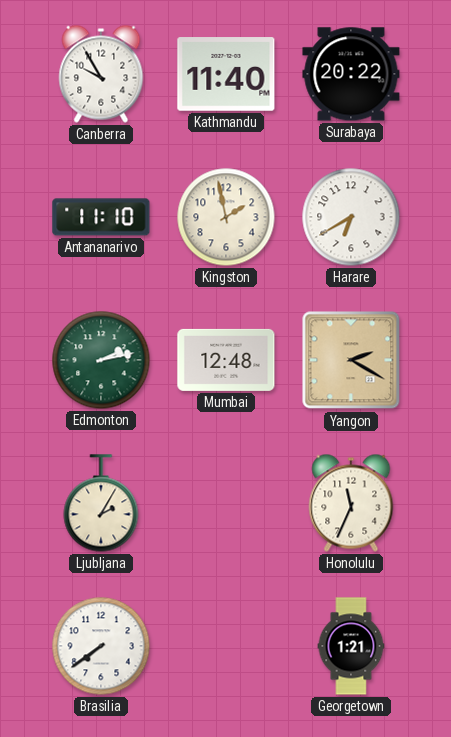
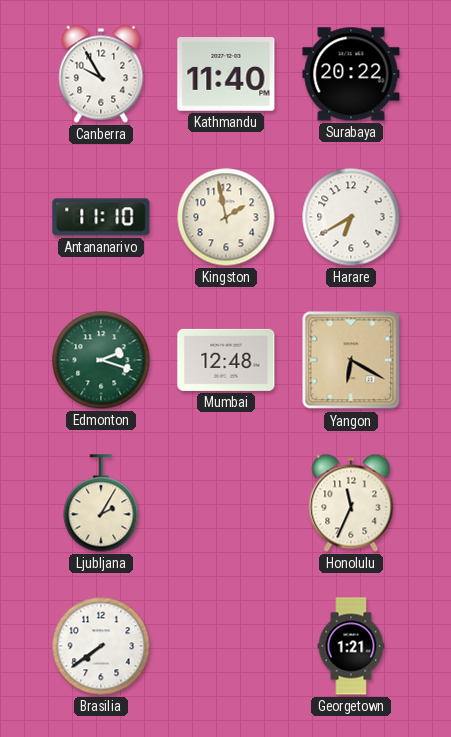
Edmonton: 2:13 -> 2:18 (101, 360)
Yangon: 2:20 -> 6:20 (351, 360)
